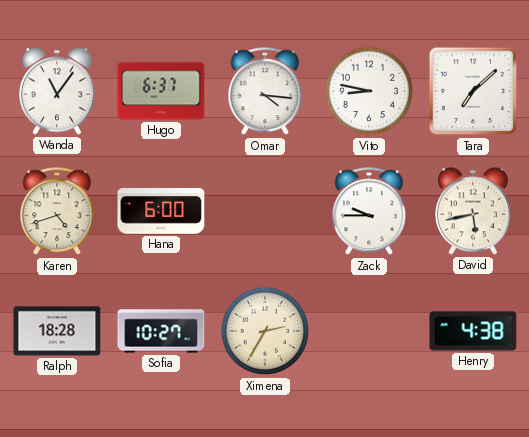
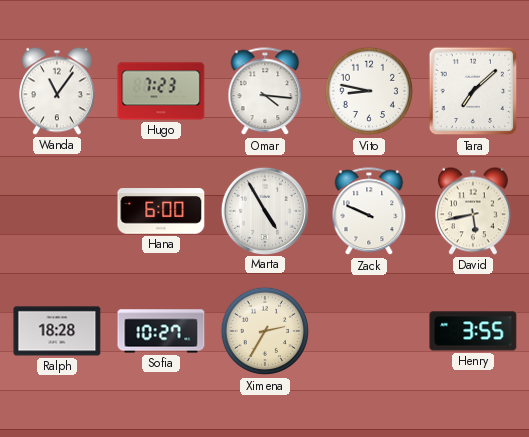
Hugo: 6:37 -> 7:23 (161, 91)
Karen: 4:42 -> none (57, 212)
Marta: none -> 4:55 (264, 210)
Zack: 9:45 -> 9:49 (369, 212)
Henry: 4:38 -> 3:55 (473, 331)
